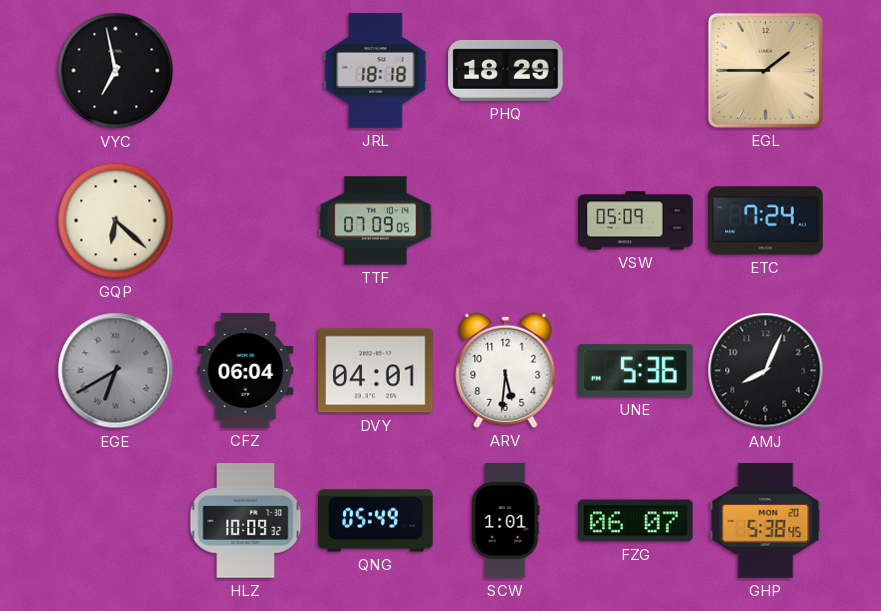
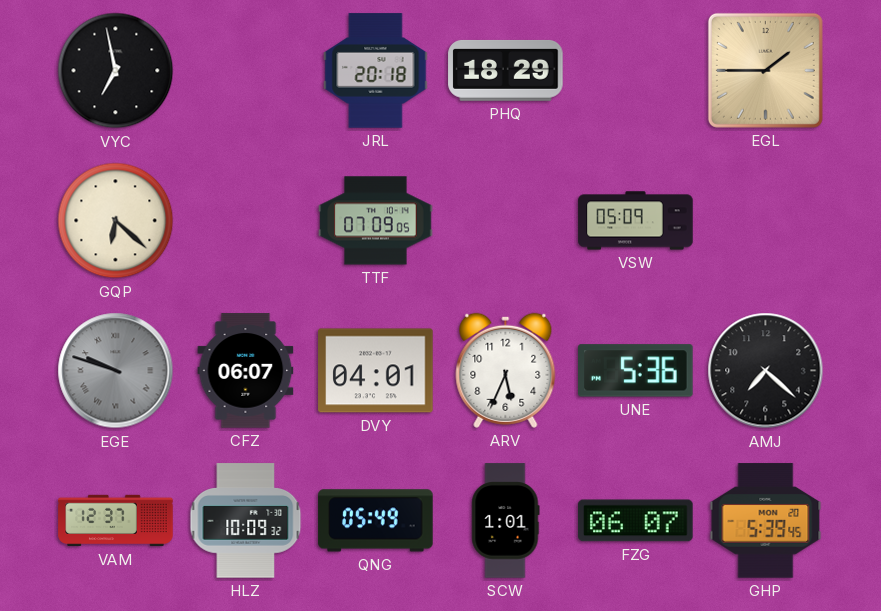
JRL: 18:18 -> 20:18 (376, 71)
ETC: 7:24 -> none (766, 221)
EGE: 6:40 -> 9:48 (116, 371)
CFZ: 06:04 -> 06:07 (246, 371)
ARV: 5:31 -> 5:34 (506, 370)
AMJ: 8:04 -> 7:22 (766, 371)
VAM: none -> 12:37 (116, 521)
GHP: 5:38 -> 5:39 (766, 521)
